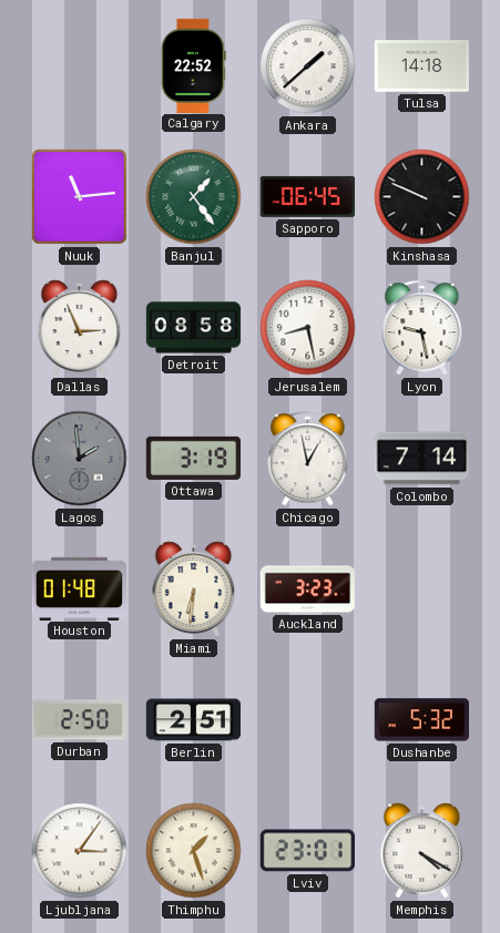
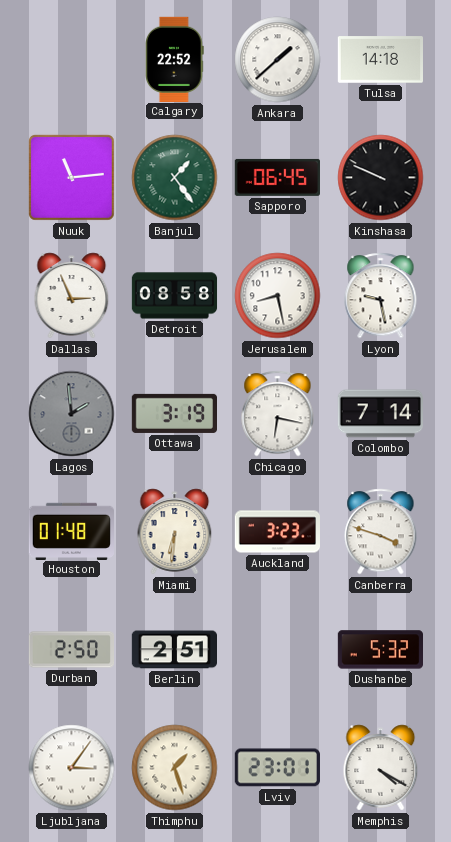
Chicago: 12:58 -> 6:17 (278, 414)
Canberra: none -> 3:48 (381, 532)
